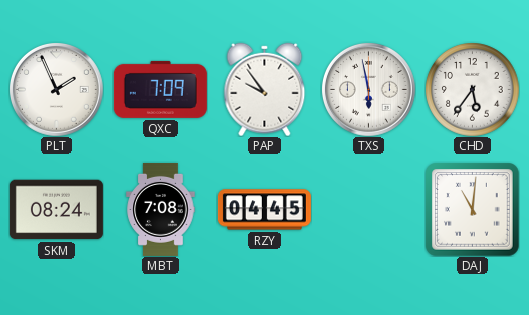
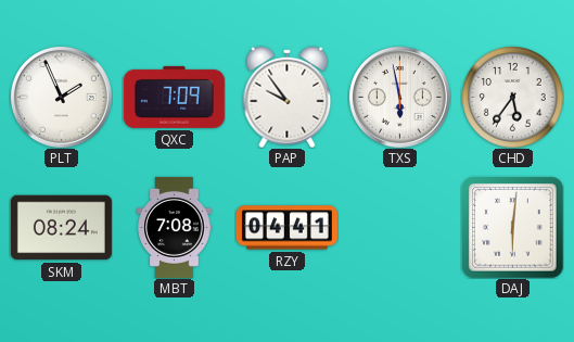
RZY: 04:45 -> 04:41 (286, 228)
DAJ: 11:01 -> 6:01 (512, 227)
